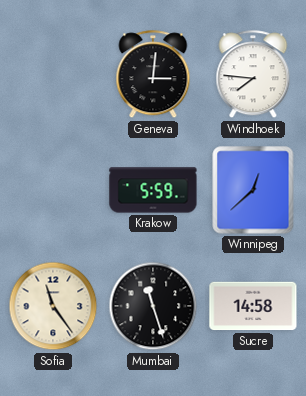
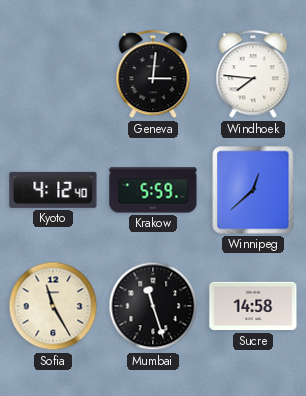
Kyoto: none -> 4:12 (53, 190)
Sofia: 11:24 -> 11:25 (53, 306)
